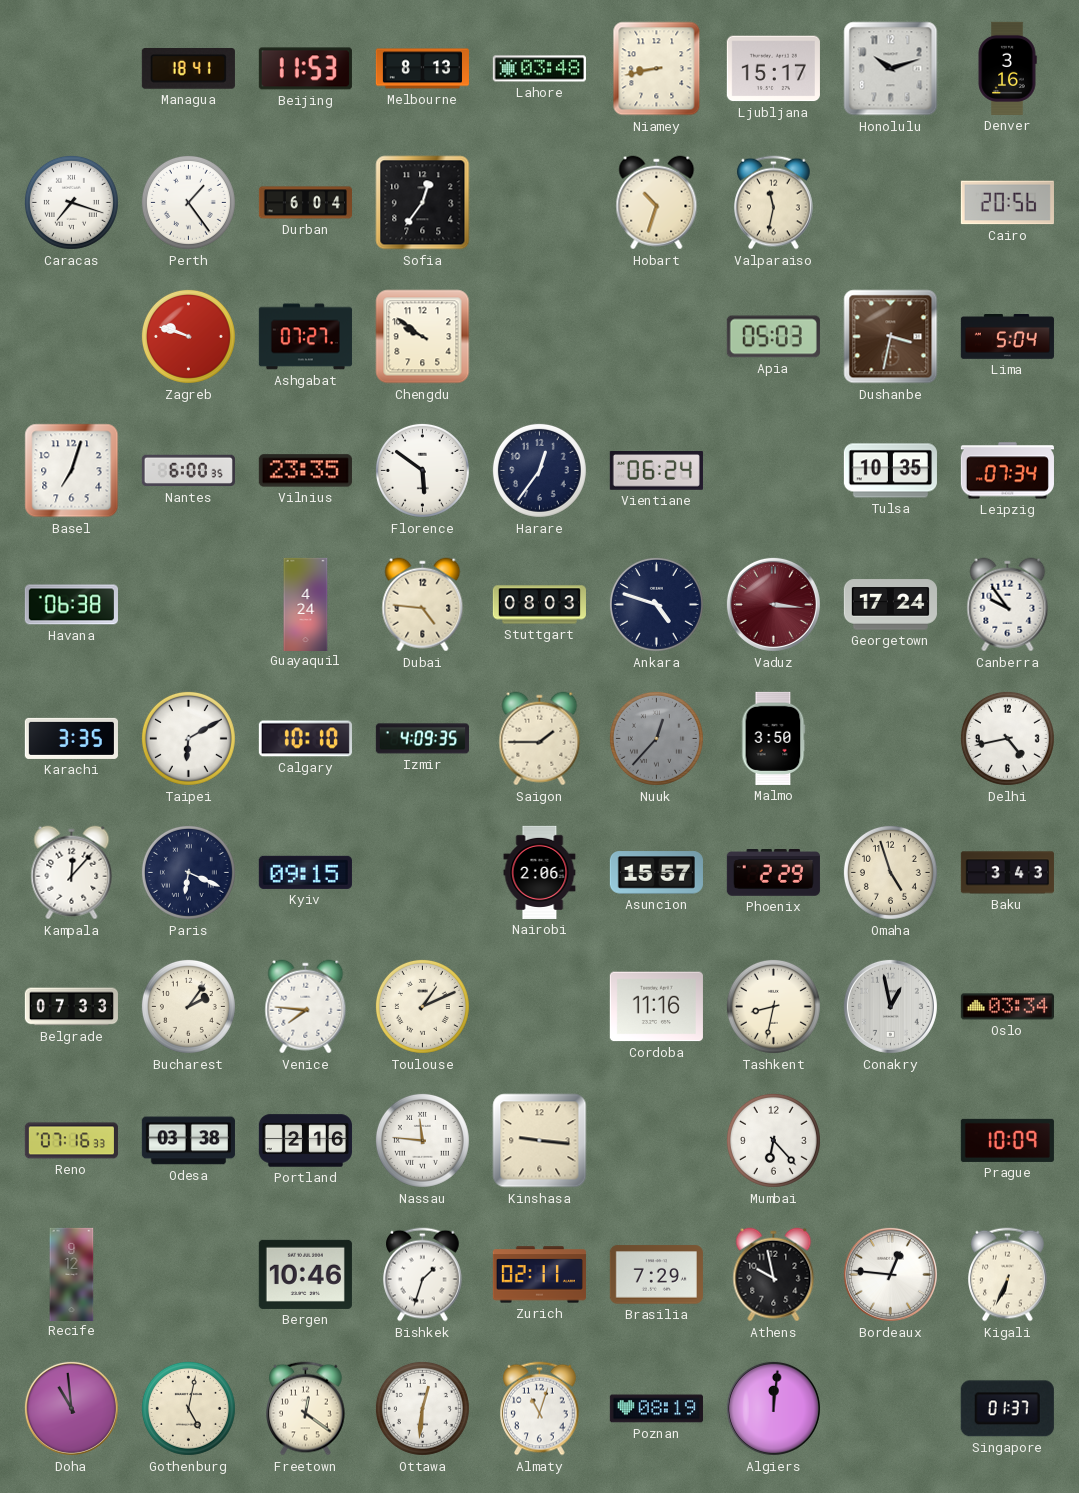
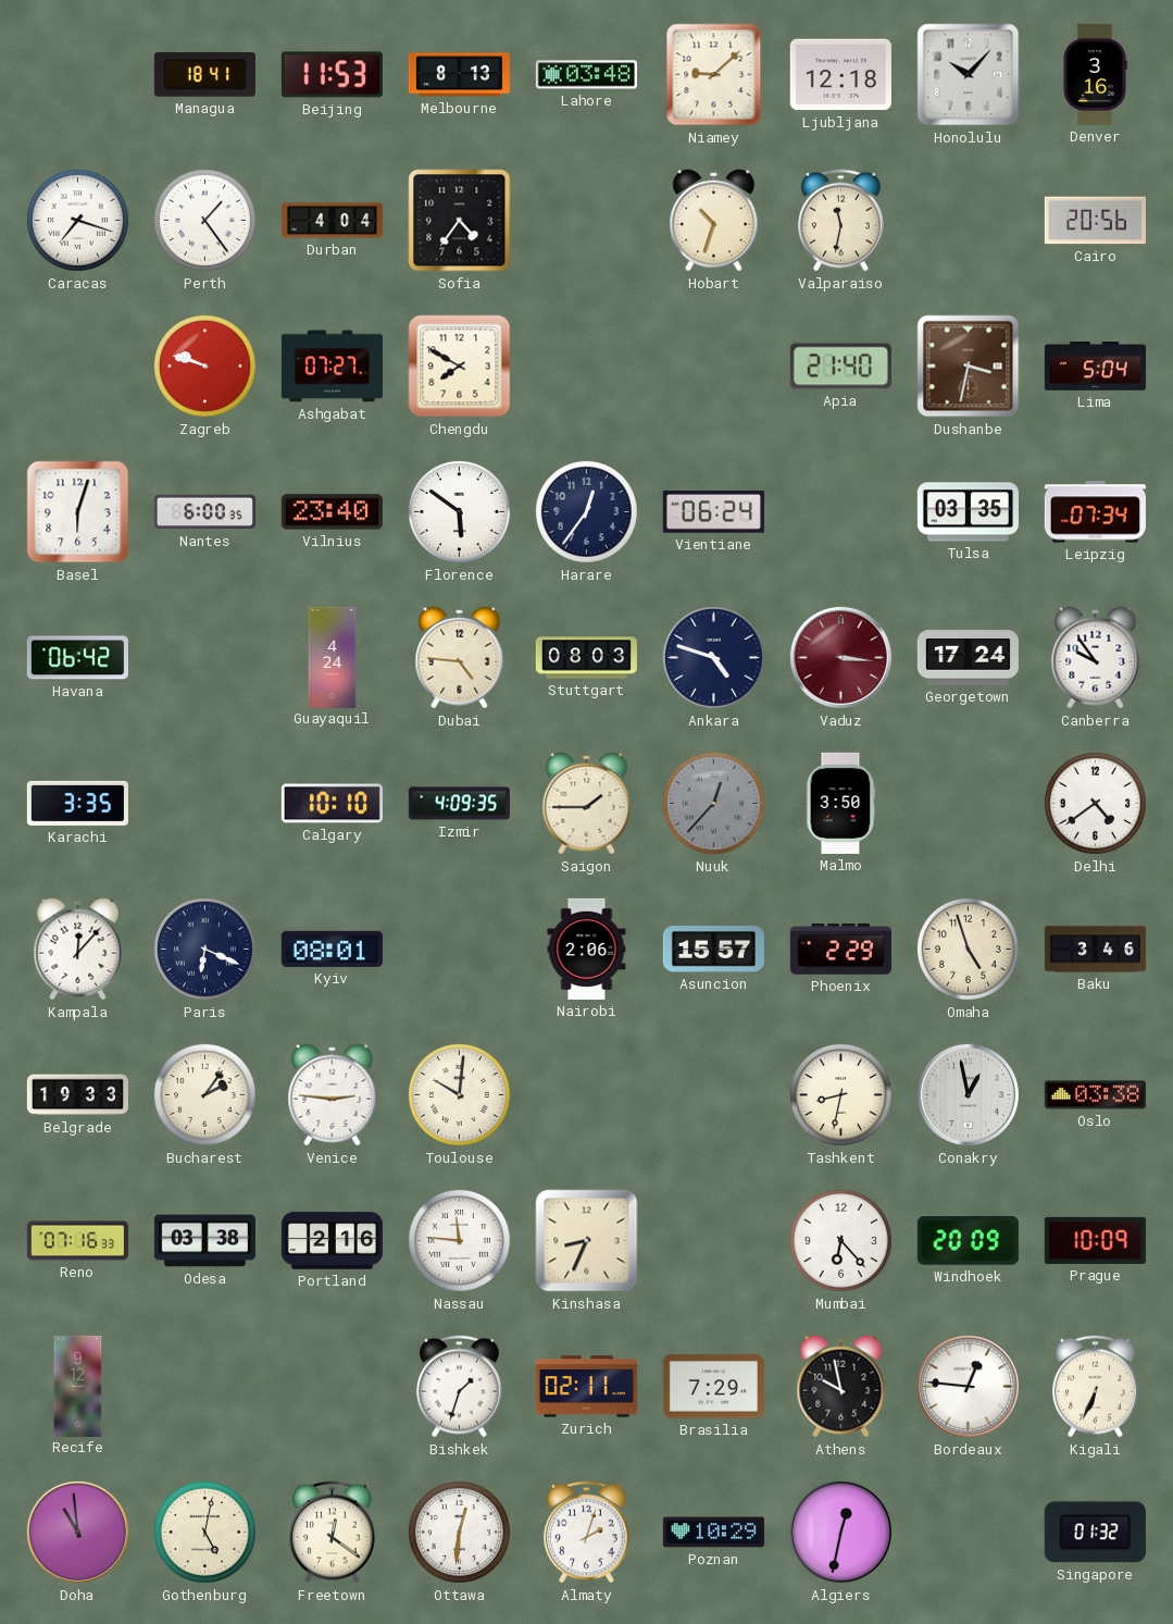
Niamey: 8:43 -> 9:08 (714, 75)
Ljubljana: 15:17 -> 12:18 (840, 75)
Honolulu: 10:12 -> 10:07 (969, 75)
Durban: 6:04 -> 4:04 (332, 221)
Sofia: 12:36 -> 4:36 (460, 221)
Chengdu: 9:51 -> 7:50 (460, 367)
Apia: 05:03 -> 21:40 (840, 367)
Basel: 7:03 -> 6:03 (78, 512)
Vilnius: 23:35 -> 23:40 (332, 512)
Tulsa: 10:35 -> 03:35 (968, 512)
Havana: 06:38 -> 06:42 (77, 658)
Taipei: 6:10 -> none (188, 738)
Delhi: 4:43 -> 4:39 (1095, 803)
Kyiv: 09:15 -> 08:01 (332, 949)
Baku: 3:43 -> 3:46 (1095, 950)
Belgrade: 07:33 -> 19:33 (77, 1095)
Venice: 7:46 -> 2:46 (333, 1095)
Toulouse: 1:11 -> 10:01 (459, 1094)
Cordoba: 11:16 -> none (656, 1007)
Oslo: 03:34 -> 03:38 (1095, 1095)
Kinshasa: 9:16 -> 8:34 (587, 1241)
Windhoek: none -> 20:09 (968, 1241)
Bergen: 10:46 -> none (305, 1274)
Almaty: 11:03 -> 2:03 (587, 1533)
Poznan: 08:19 -> 10:29 (713, 1533)
Algiers: 12:01 -> 12:32 (840, 1532)
Singapore: 01:37 -> 01:32 (1095, 1533)
